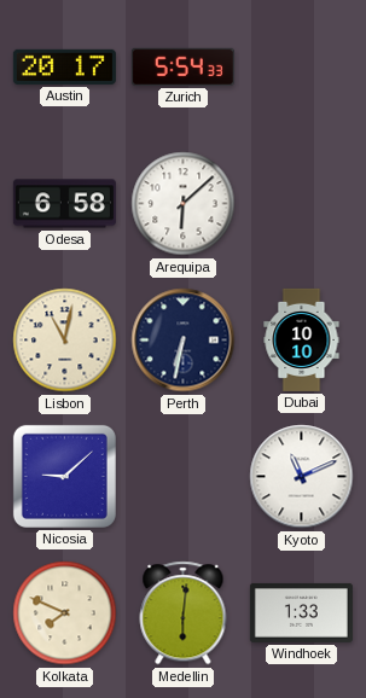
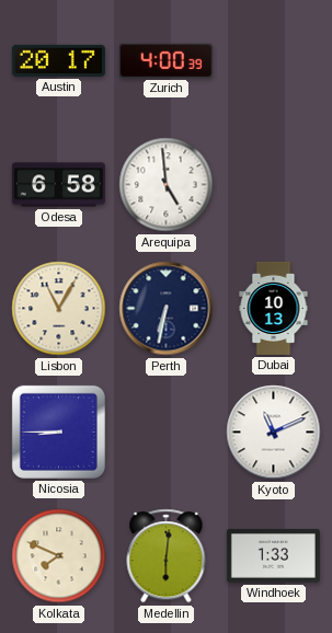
Zurich: 5:54 -> 4:00 (165, 60)
Arequipa: 6:08 -> 4:59 (167, 185)
Lisbon: 11:02 -> 11:05 (59, 309)
Dubai: 10:10 -> 10:13 (274, 308)
Nicosia: 9:08 -> 8:45 (58, 431)
